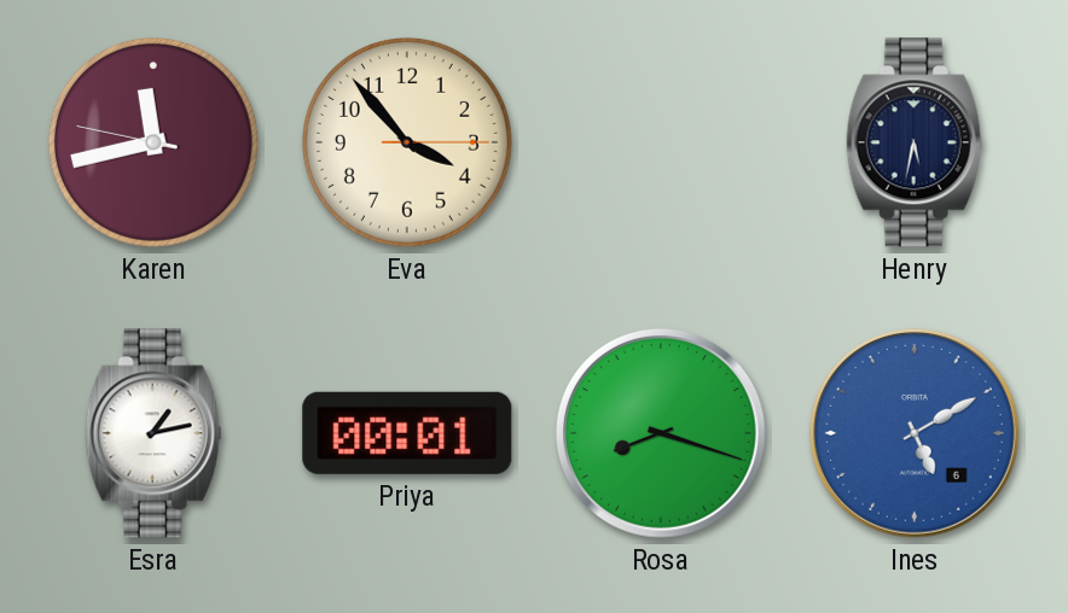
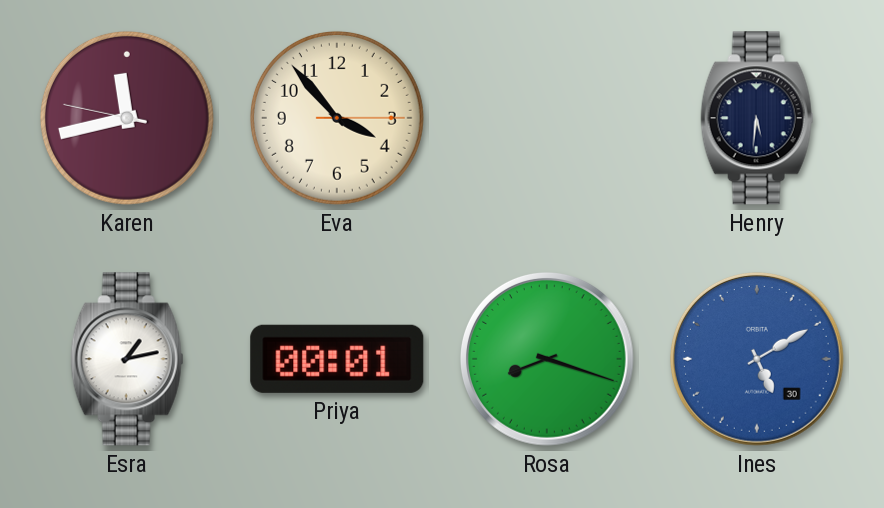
Henry: 5:32 -> 5:31 (757, 118)
Ines date: 6 -> 30 (757, 359)
